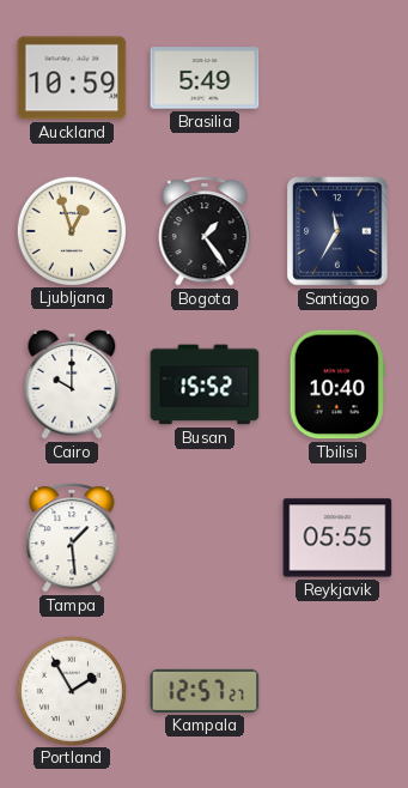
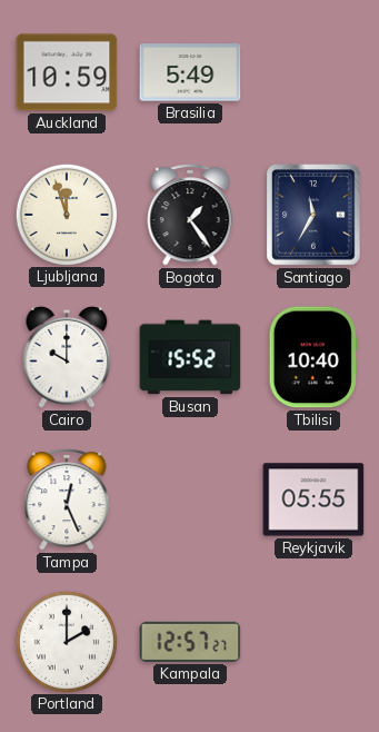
Ljubljana: 12:57 -> 11:57 (66, 214)
Tampa: 1:29 -> 12:26 (67, 499)
Portland: 1:55 -> 2:00 (66, 641)
